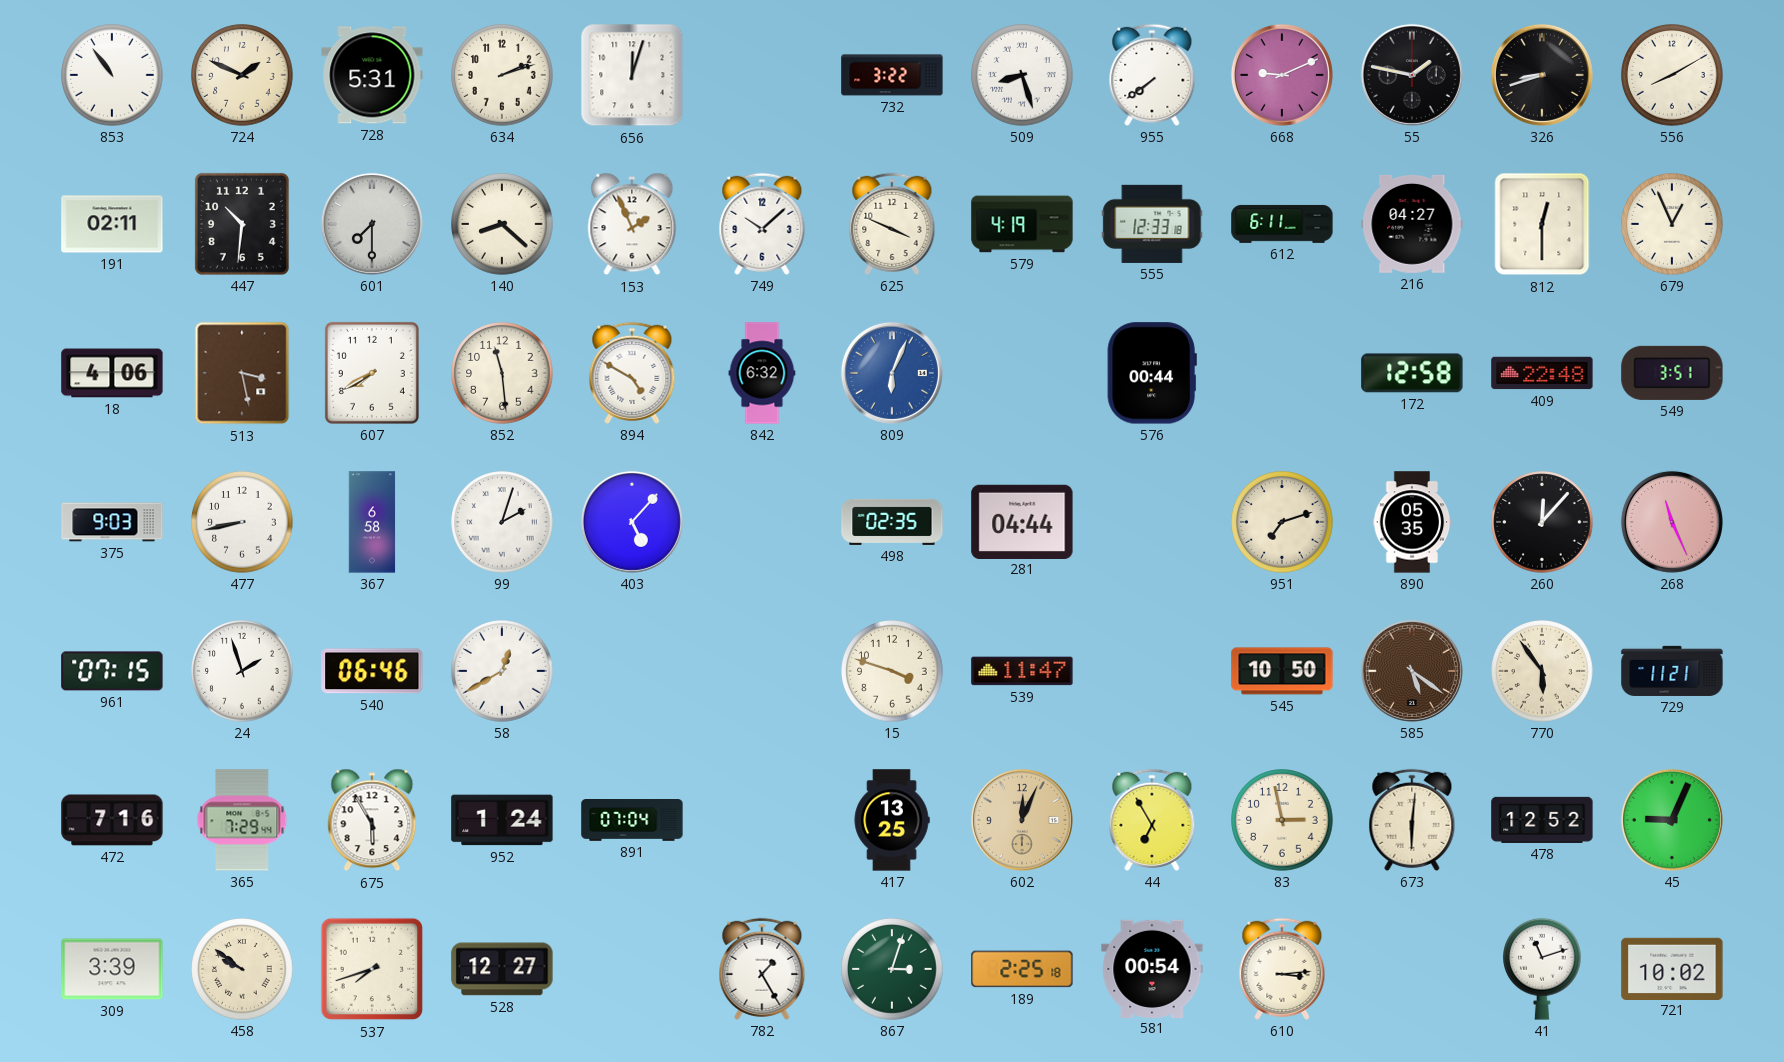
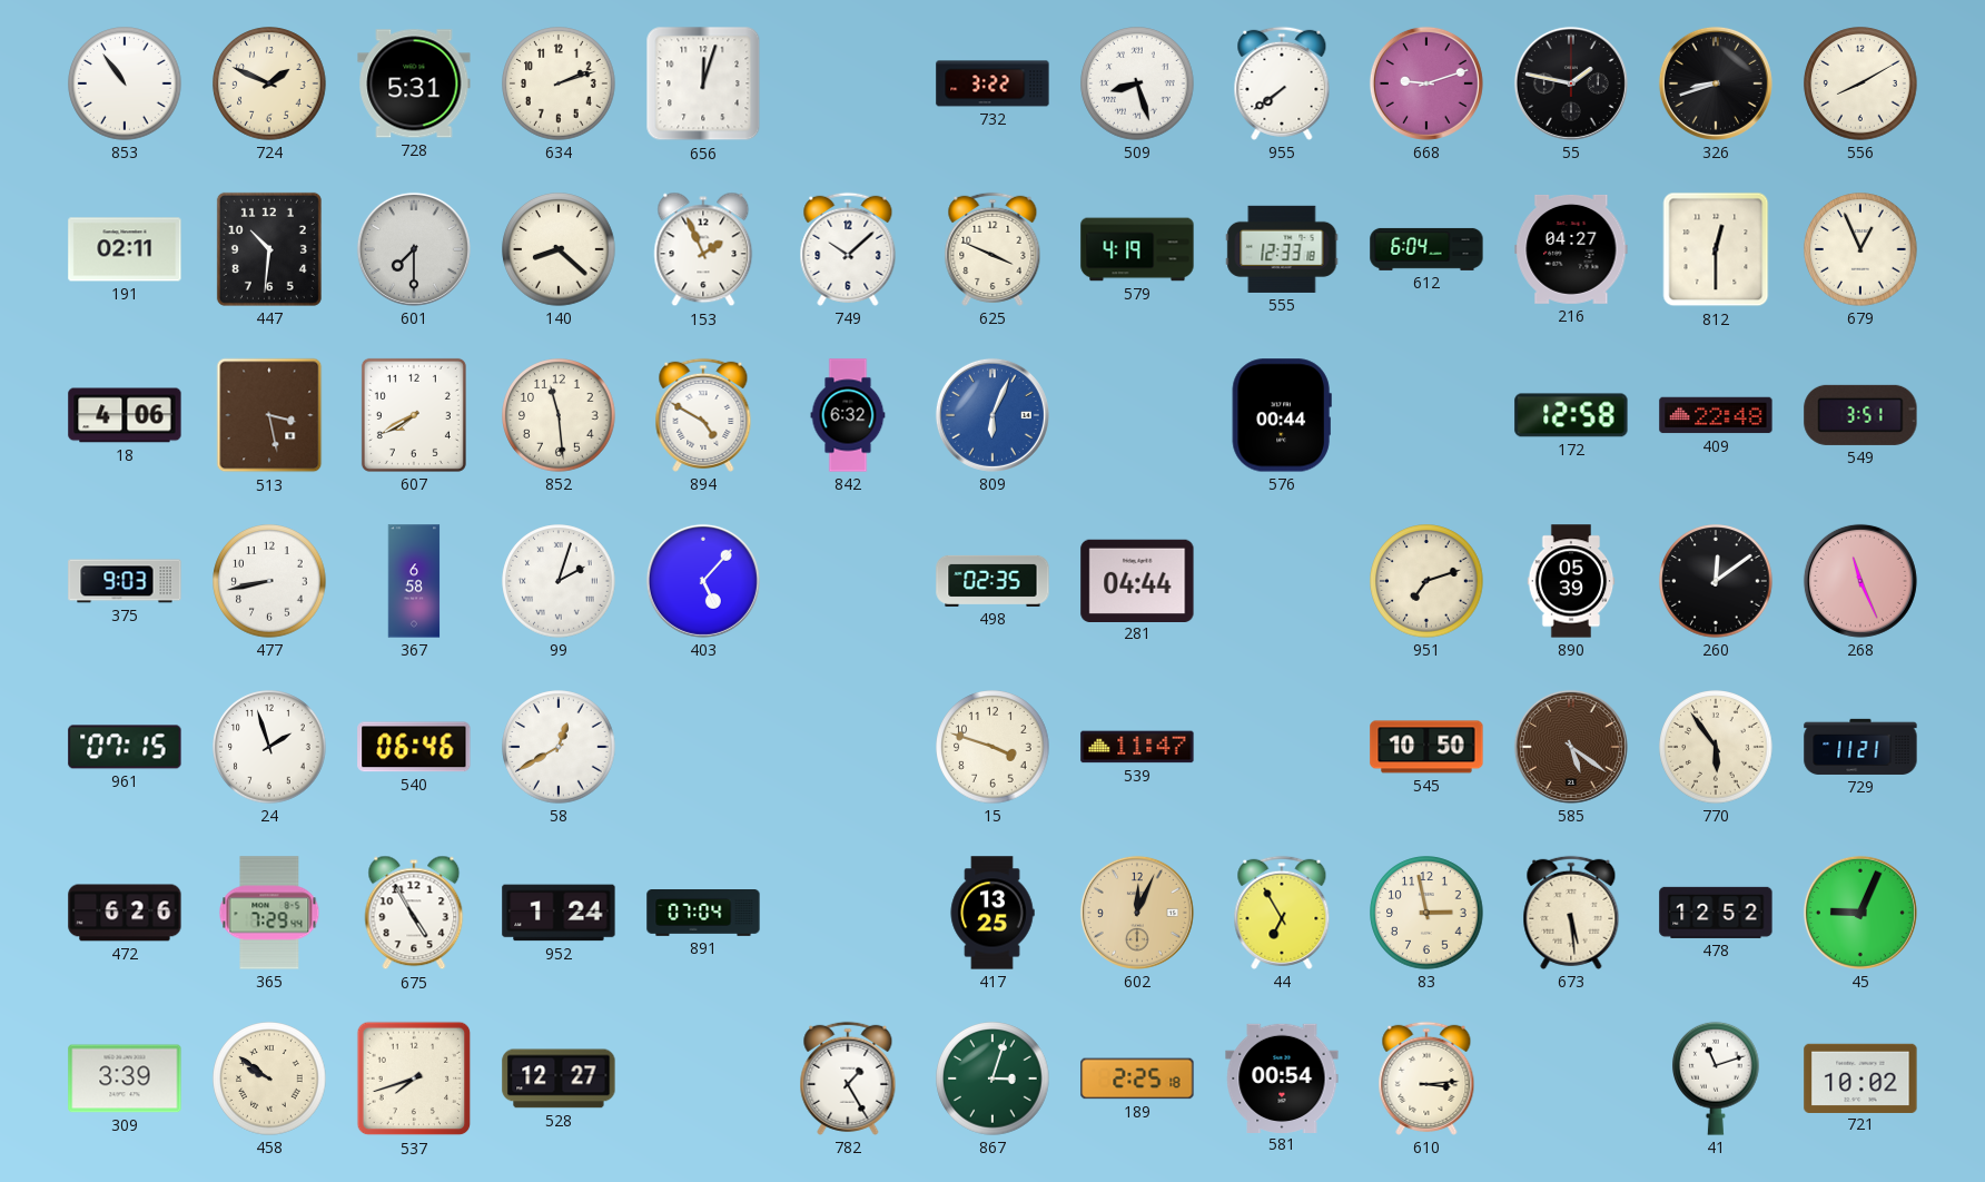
668: 9:11 -> 9:12 (1426, 83)
612: 6:11 -> 6:04 (1426, 249)
890: 05:35 -> 05:39 (1571, 581)
260: 12:07 -> 12:09 (1716, 581)
472: 7:16 -> 6:26 (125, 913)
675: 5:55 -> 4:55 (414, 913)
673: 6:01 -> 5:29 (1571, 913)
